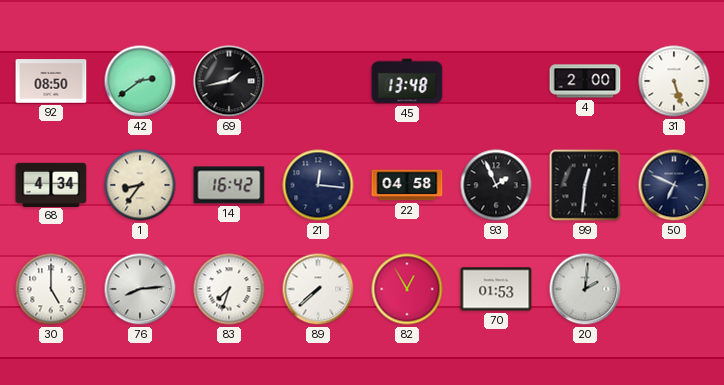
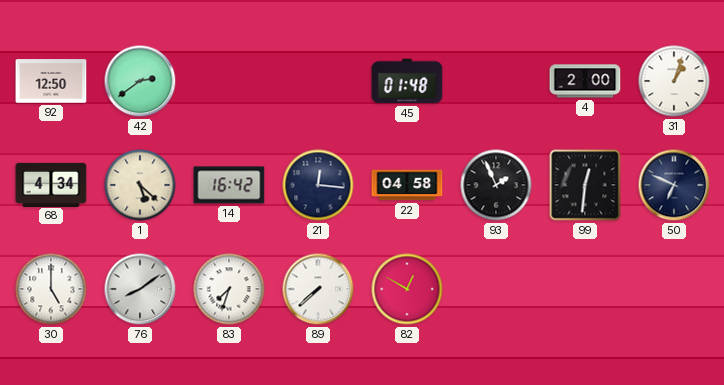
92: 08:50 -> 12:50 (51, 81)
69: 1:43 -> none (229, 81)
45: 13:48 -> 01:48 (407, 81)
31: 5:27 -> 1:03 (674, 81)
1: 8:36 -> 5:22 (140, 185)
76: 8:14 -> 8:09 (140, 289)
82: 12:55 -> 12:50 (407, 289)
70: 01:53 -> none (496, 289)
20: 2:01 -> none (585, 289)
